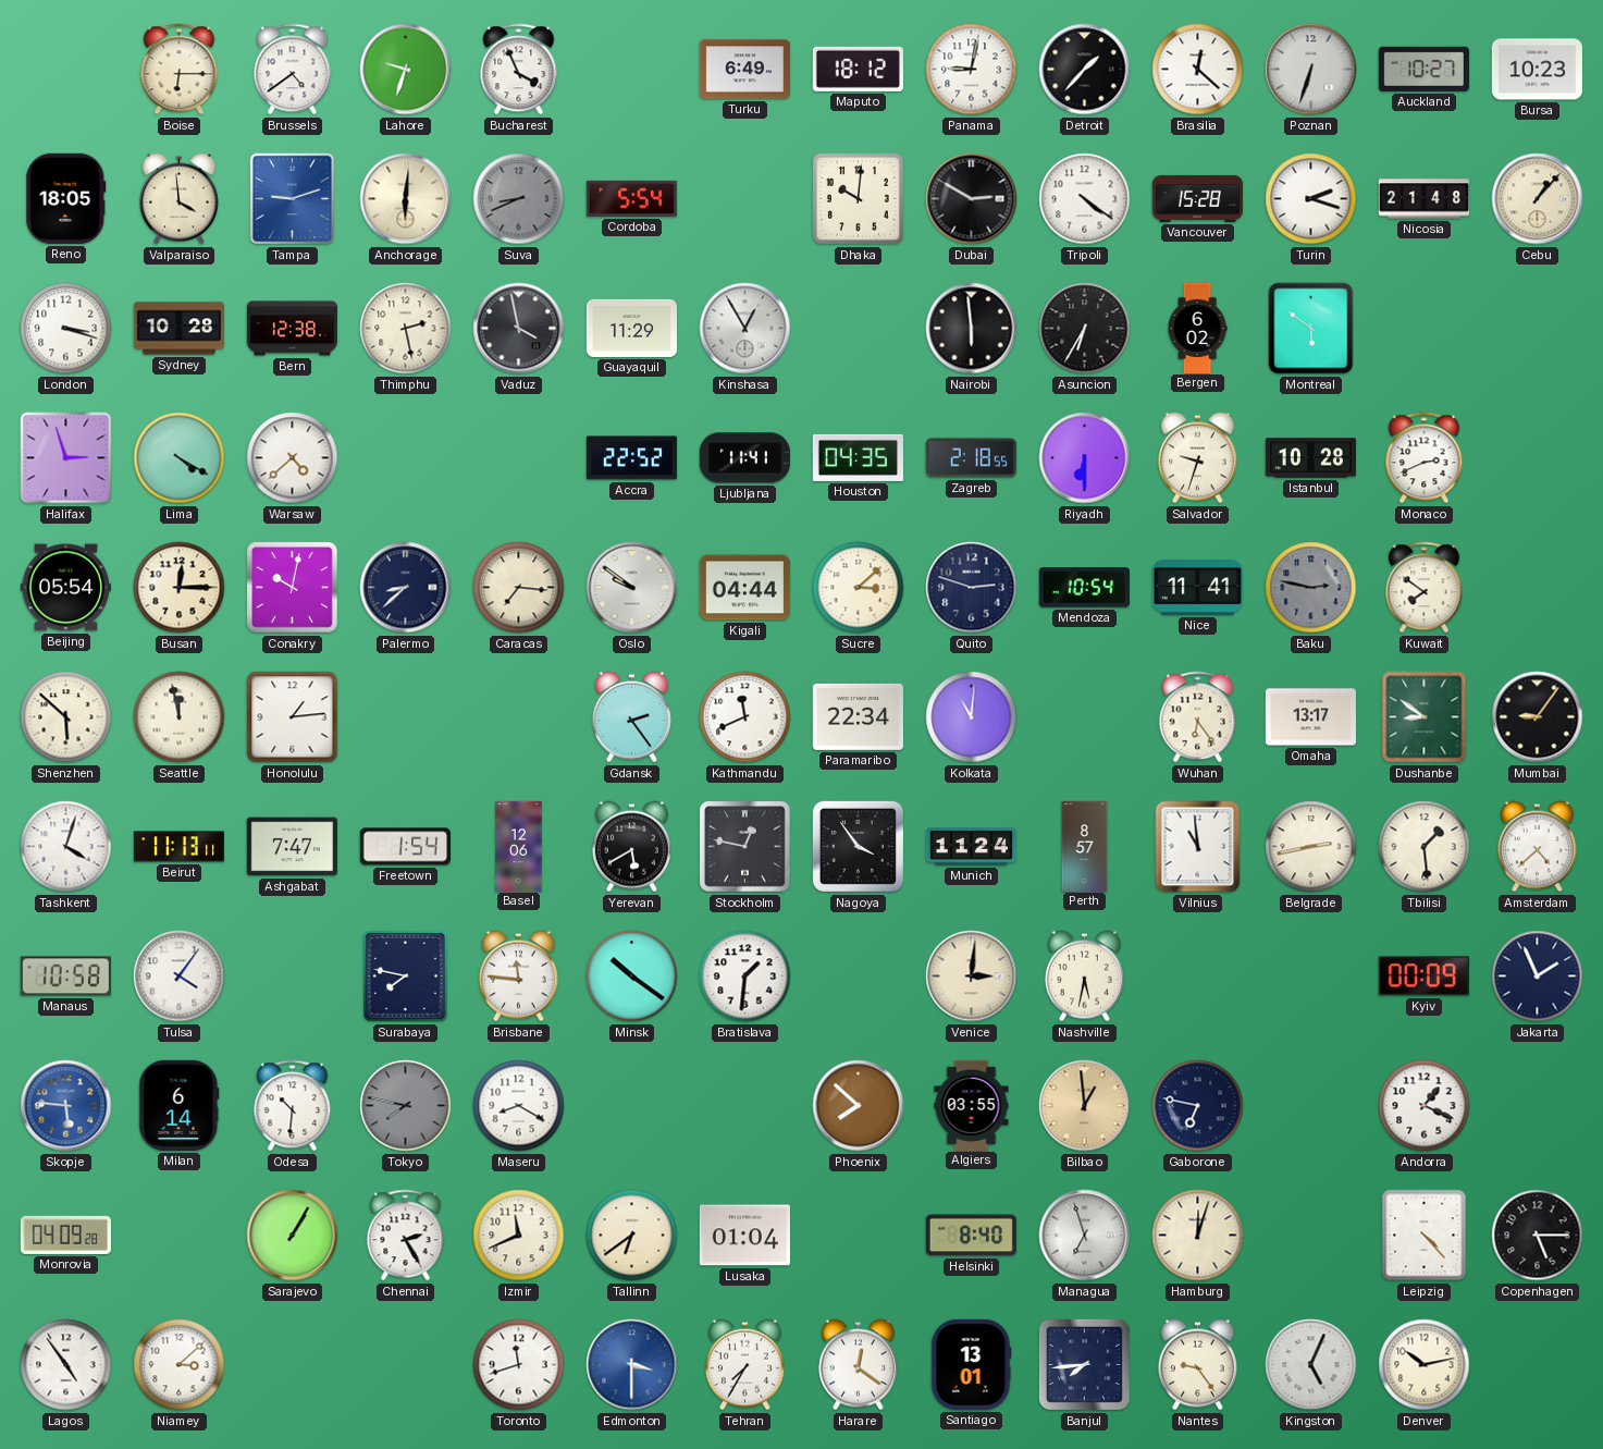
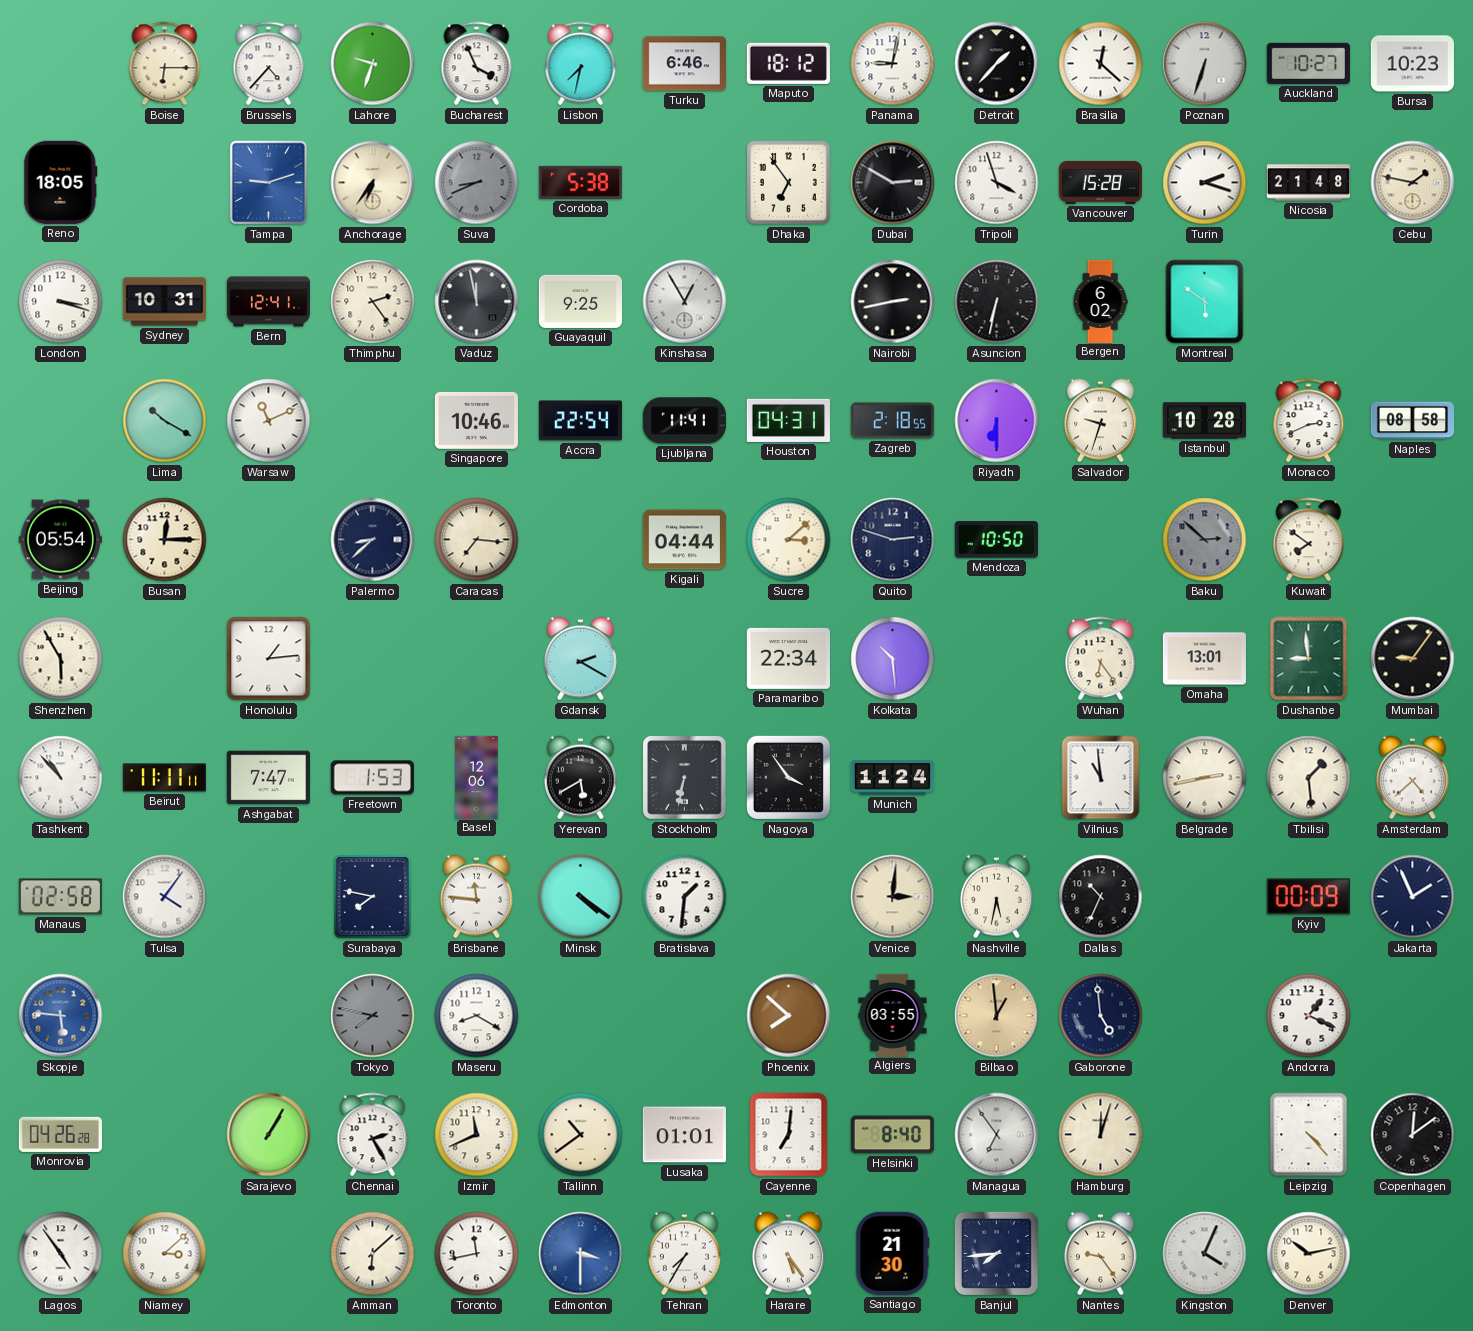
Brussels: 4:39 -> 4:37 (269, 64)
Lisbon: none -> 7:32 (581, 64)
Turku: 6:49 -> 6:46 (684, 64)
Valparaiso: 3:59 -> none (178, 199)
Anchorage: 6:01 -> 6:36 (373, 183)
Cordoba: 5:54 -> 5:38 (580, 182)
Dhaka: 10:01 -> 6:54 (788, 182)
Tripoli: 4:21 -> 3:57 (997, 183)
Cebu: 1:07 -> 1:47 (1413, 183)
Sydney: 10:28 -> 10:31 (164, 302)
Bern: 12:38 -> 12:41 (268, 302)
Thimphu: 2:28 -> 2:24 (373, 302)
Vaduz: 3:58 -> 11:58 (477, 302)
Guayaquil: 11:29 -> 9:25 (580, 301)
Nairobi: 5:59 -> 2:43 (893, 302)
Asuncion: 6:35 -> 6:32 (997, 302)
Halifax: 2:57 -> none (66, 458)
Lima: 4:20 -> 10:20 (165, 421)
Warsaw: 4:38 -> 11:11 (269, 421)
Singapore: none -> 10:46 (476, 420)
Accra: 22:52 -> 22:54 (580, 421)
Houston: 04:35 -> 04:31 (788, 420)
Naples: none -> 08:58 (1412, 421)
Conakry: 10:02 -> none (293, 588)
Oslo: 9:51 -> none (632, 588)
Mendoza: 10:54 -> 10:50 (996, 540)
Nice: 11:41 -> none (1197, 588)
Baku: 2:47 -> 2:52 (1205, 540)
Shenzhen: 5:52 -> 5:55 (61, 659)
Seattle: 11:58 -> none (180, 717)
Gdansk: 2:24 -> 2:20 (580, 659)
Kathmandu: 11:41 -> none (745, 717)
Kolkata: 11:01 -> 10:29 (893, 659)
Omaha: 13:17 -> 13:01 (1204, 659)
Dushanbe: 8:51 -> 8:59 (1309, 659)
Tashkent: 4:03 -> 10:53 (61, 778)
Beirut: 11:13 -> 11:11 (164, 778)
Freetown: 1:54 -> 1:53 (372, 778)
Stockholm: 12:47 -> 6:32 (685, 778)
Perth: 8:57 -> none (1085, 846)
Manaus: 10:58 -> 02:58 (60, 897)
Minsk: 10:21 -> 4:21 (581, 897)
Dallas: none -> 10:34 (1101, 897)
Milan: 6:14 -> none (180, 1105)
Odesa: 10:31 -> none (293, 1106)
Gaborone: 6:47 -> 4:59 (1101, 1016)
Monrovia: 04:09 -> 04:26 (60, 1134)
Tallinn: 6:39 -> 10:39 (581, 1135)
Lusaka: 01:04 -> 01:01 (684, 1135)
Cayenne: none -> 7:01 (789, 1135)
Managua: 6:57 -> 6:54 (997, 1135)
Copenhagen: 5:15 -> 12:09 (1413, 1135)
Amman: none -> 6:08 (373, 1254)
Toronto: 11:42 -> 11:43 (477, 1254)
Harare: 12:21 -> 5:24 (788, 1254)
Santiago: 13:01 -> 21:30 (893, 1253)
Kingston: 5:04 -> 4:04 (1205, 1254)
